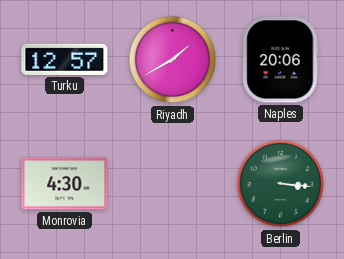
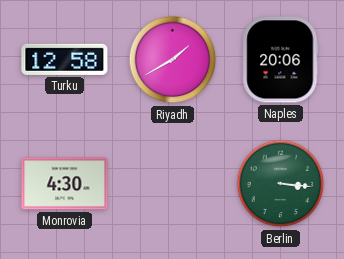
Turku: 12:57 -> 12:58 (65, 59)
